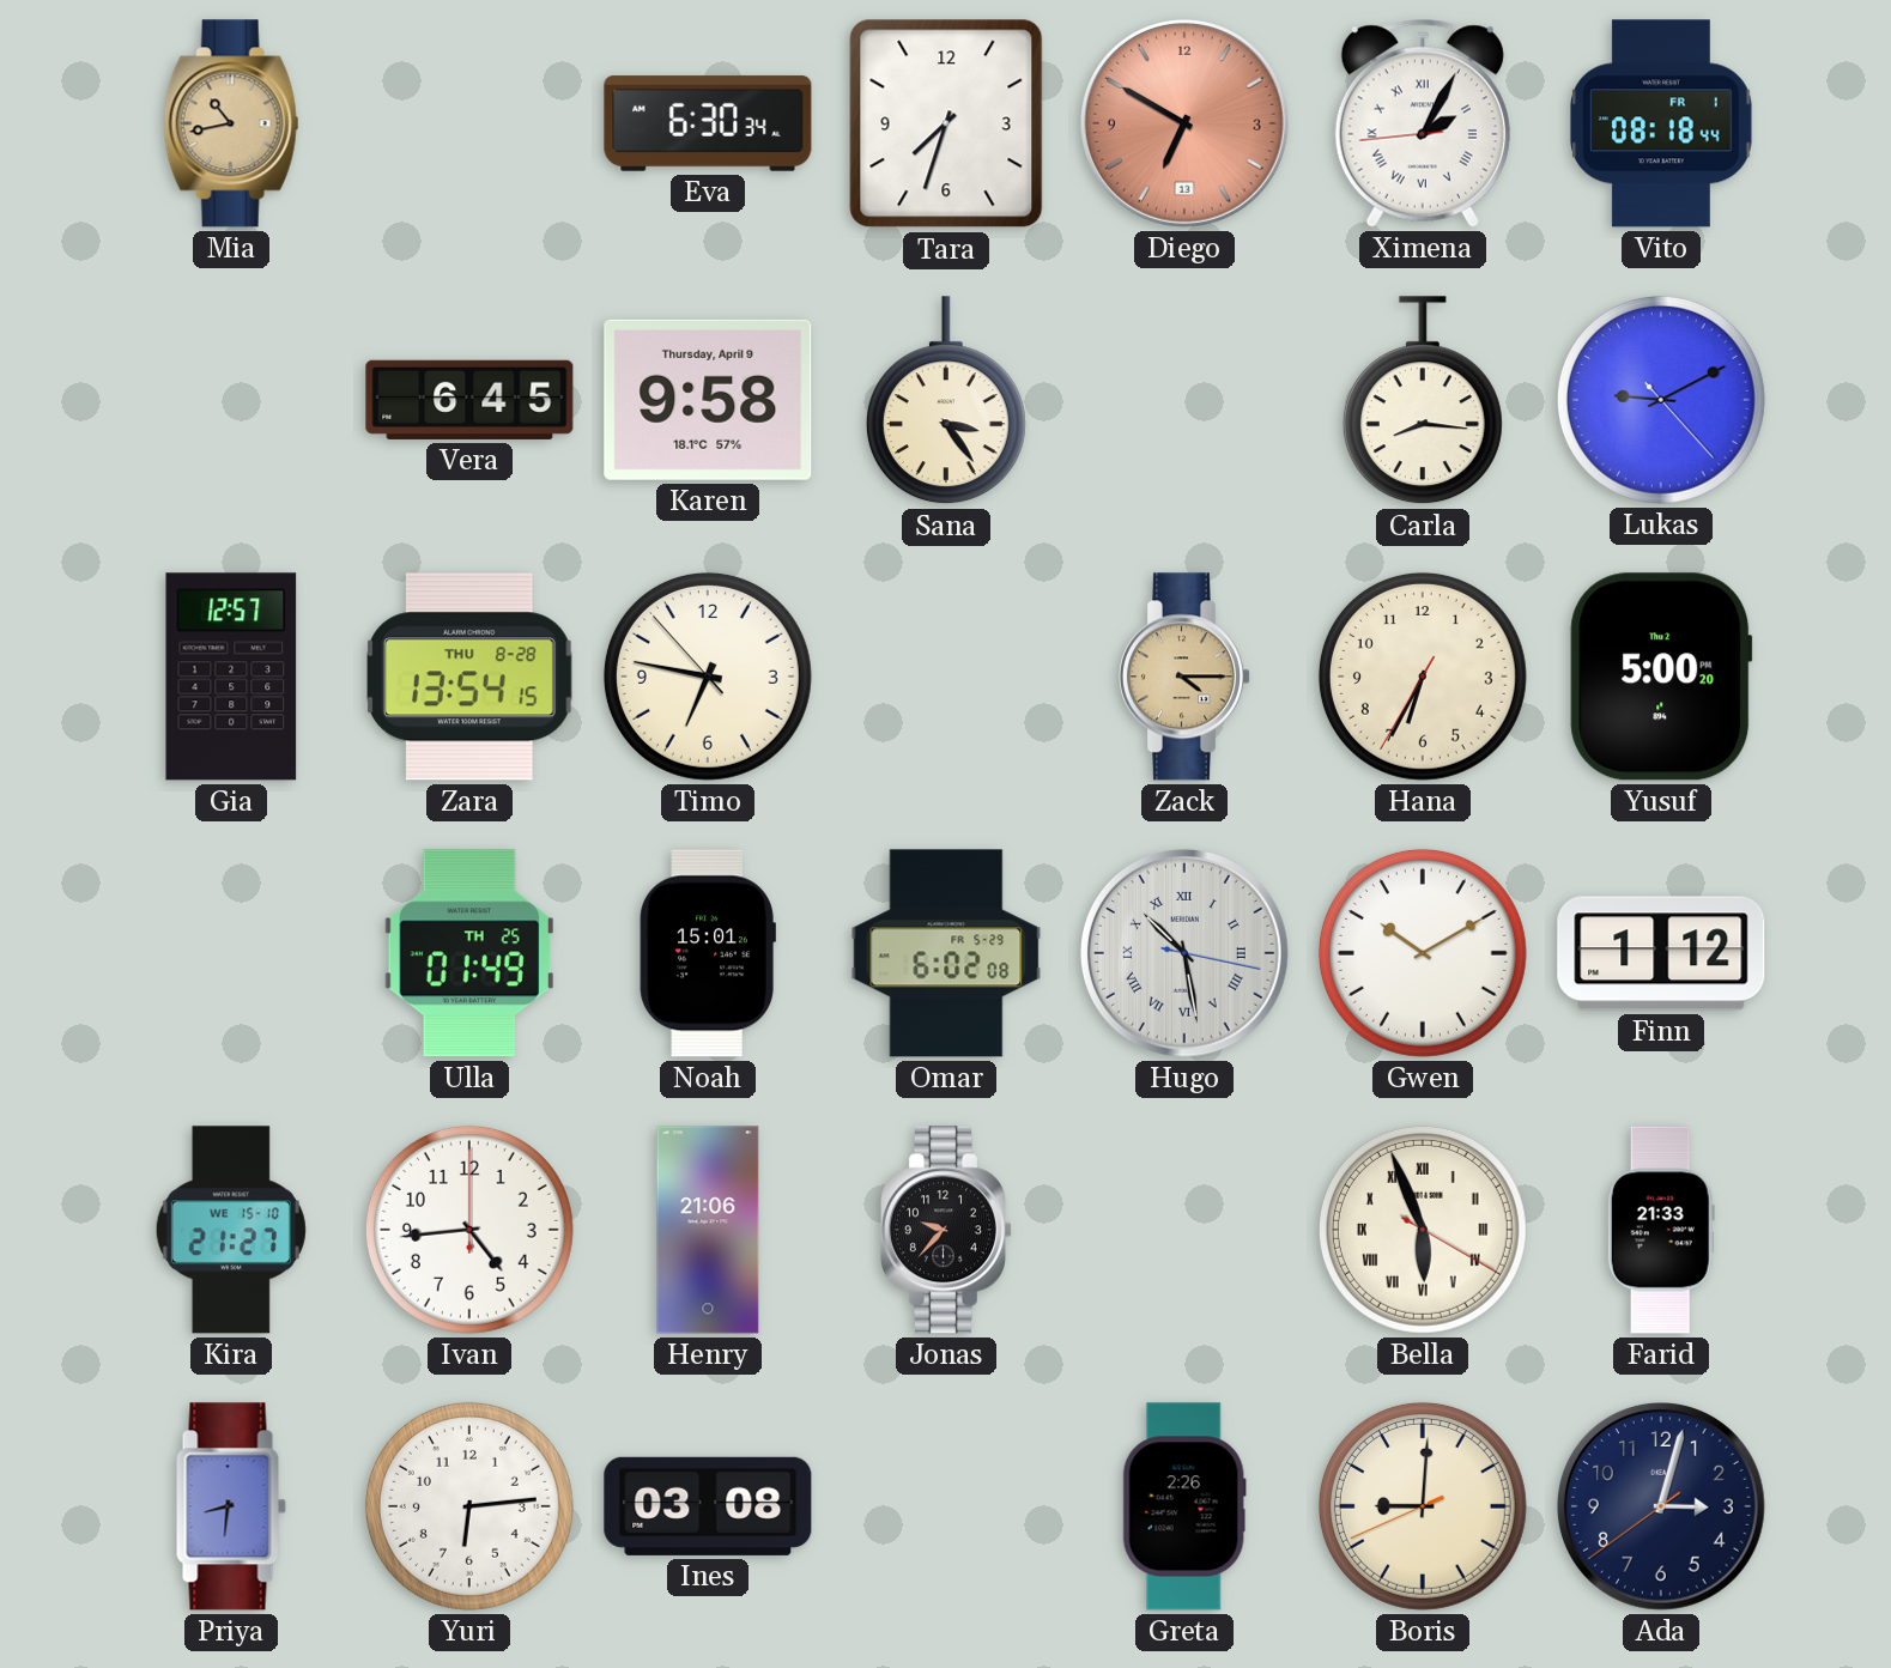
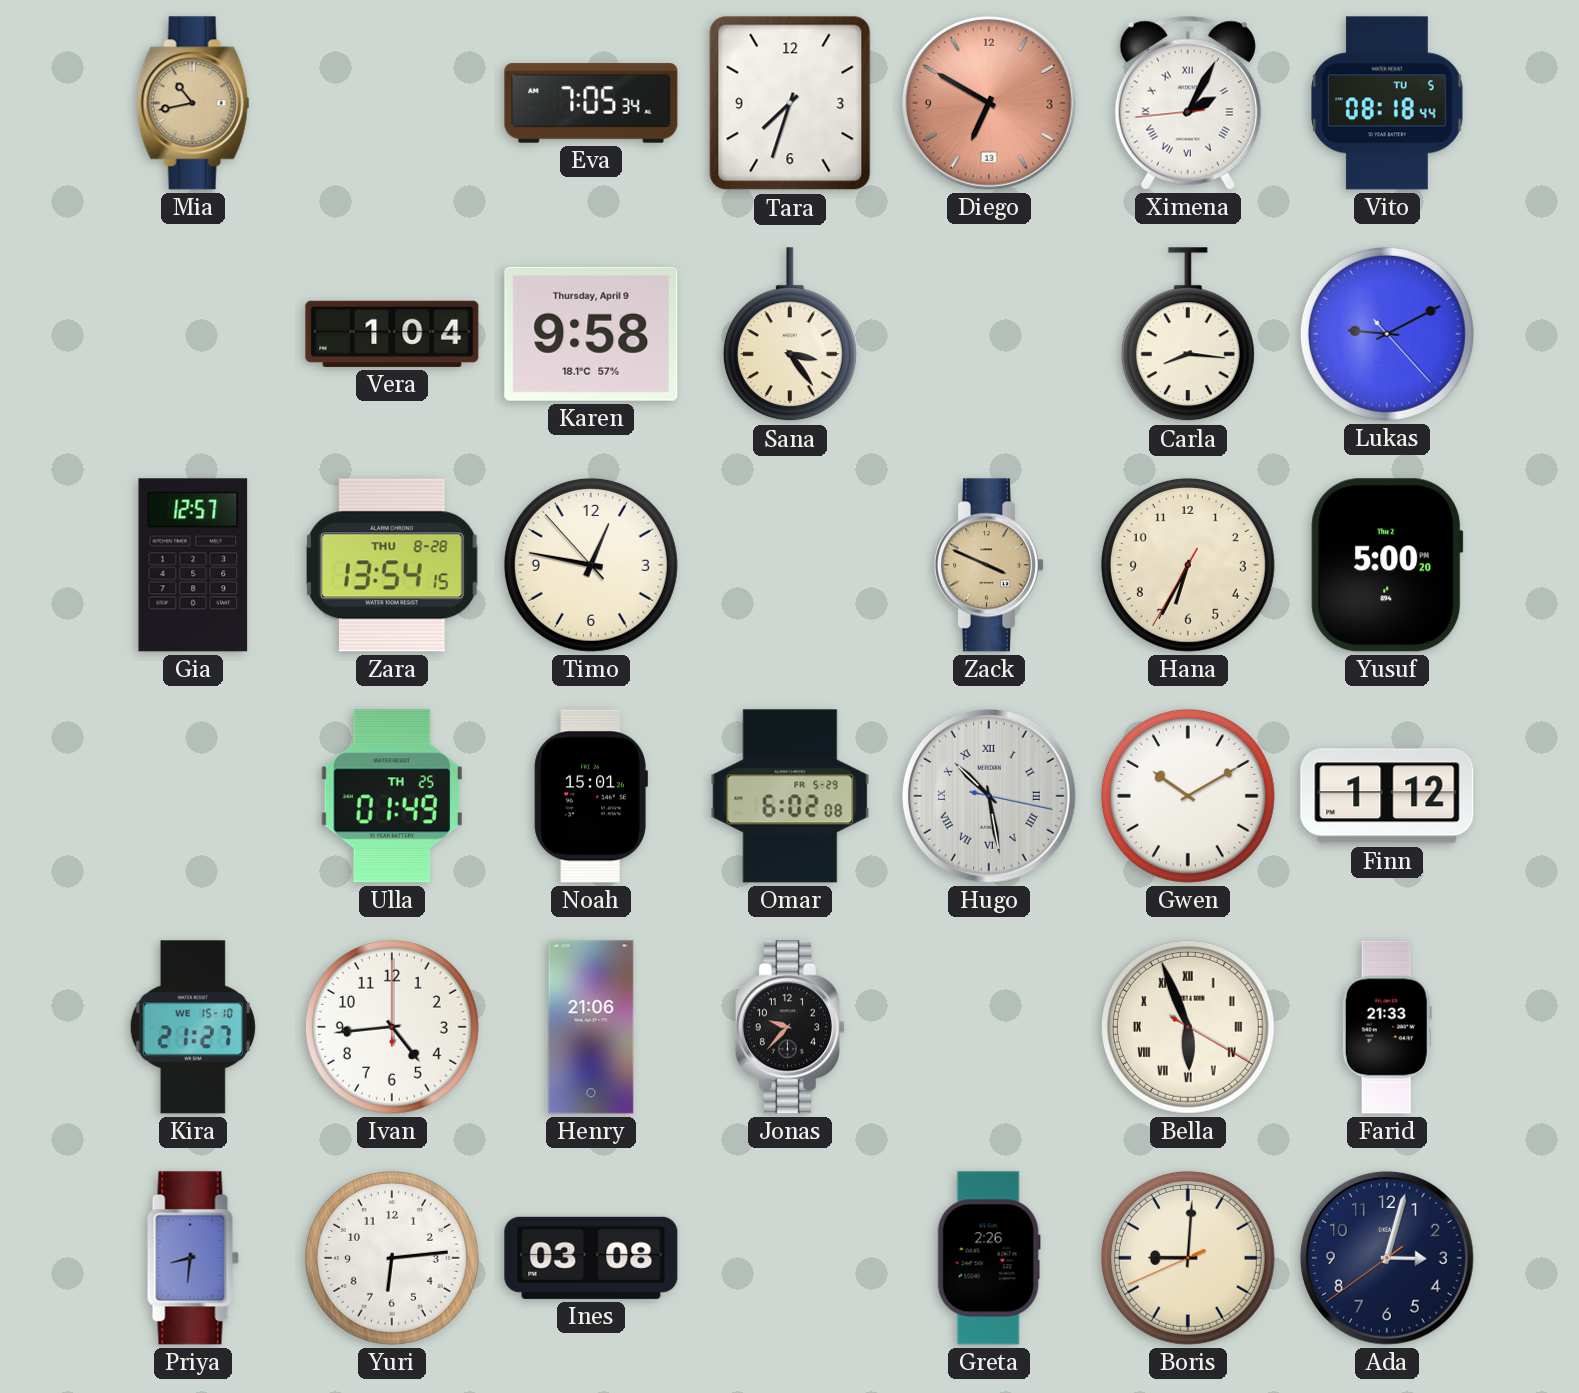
Eva: 6:30 -> 7:05 (591, 103)
Vito date: FR 1 -> TU 5 (1387, 103)
Vera: 6:45 -> 1:04 (392, 334)
Timo: 6:46 -> 12:46 (591, 565)
Zack: 4:15 -> 3:49 (989, 565)
